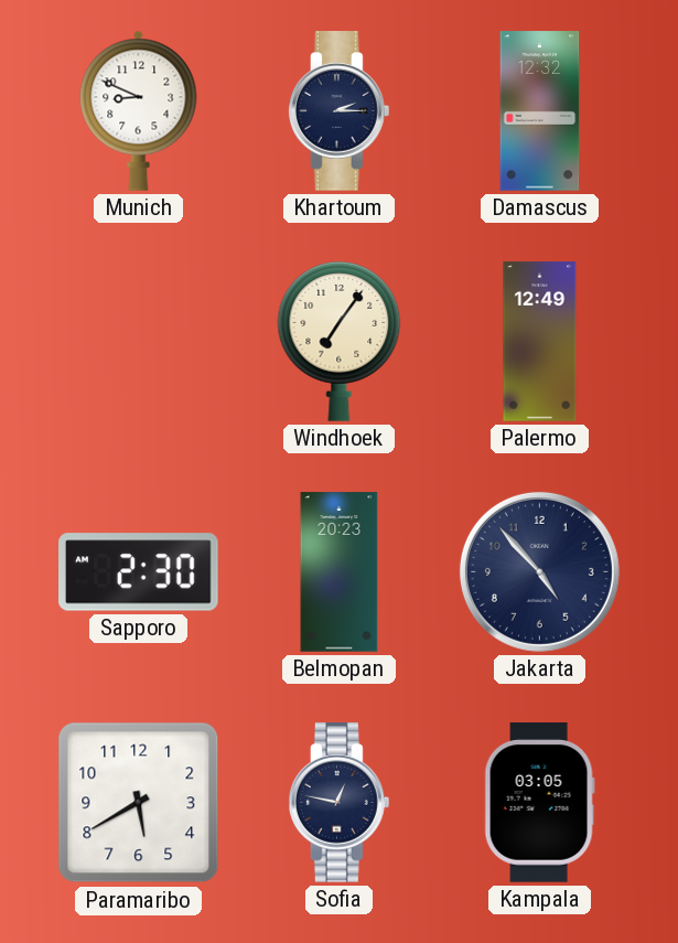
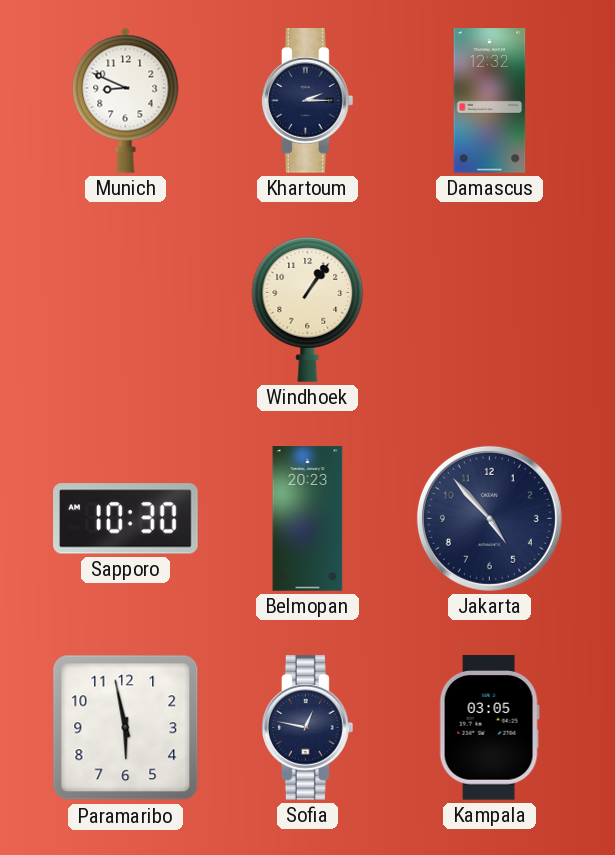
Windhoek: 7:06 -> 1:06 (308, 310)
Palermo: 12:49 -> none (540, 342)
Sapporo: 2:30 -> 10:30 (126, 519)
Paramaribo: 5:40 -> 5:58 (126, 728)
